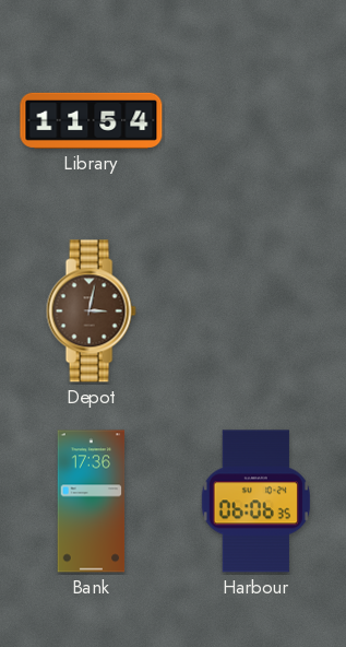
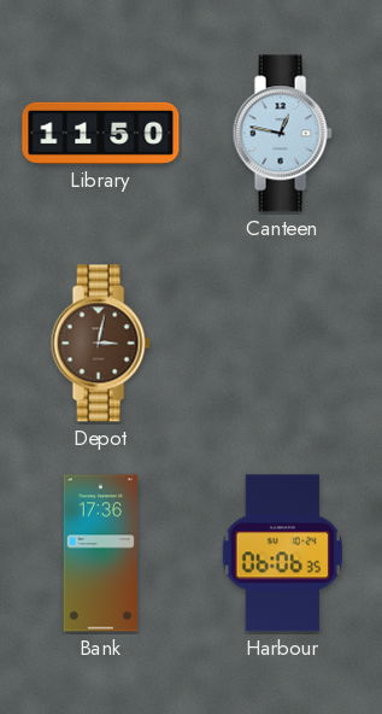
Library: 11:54 -> 11:50 (101, 133)
Canteen: none -> 12:47 (282, 134)
